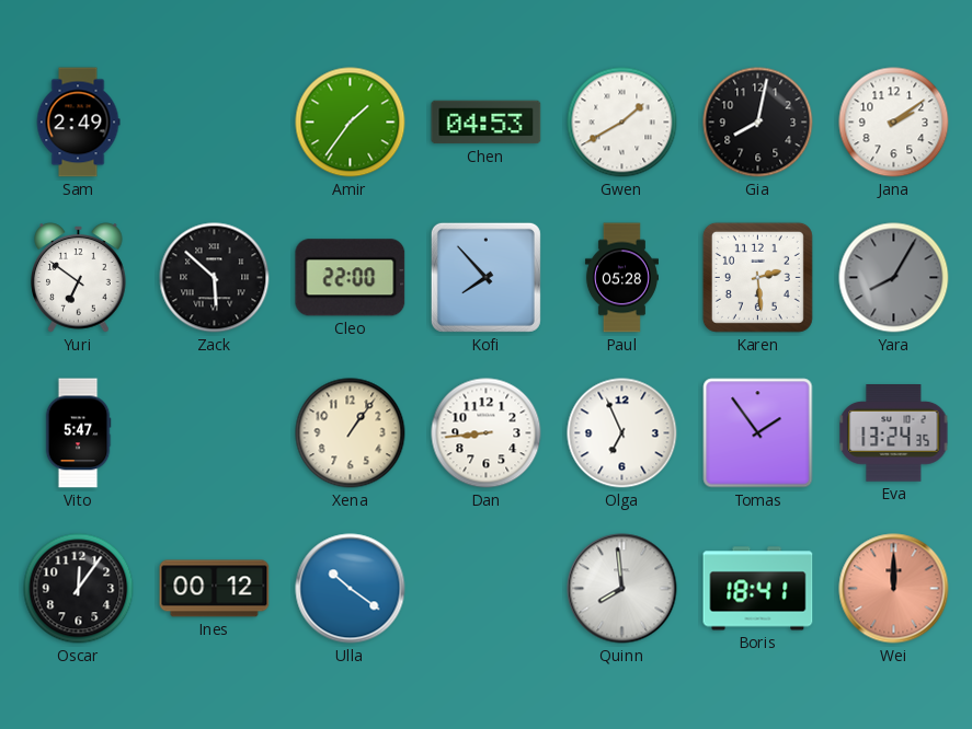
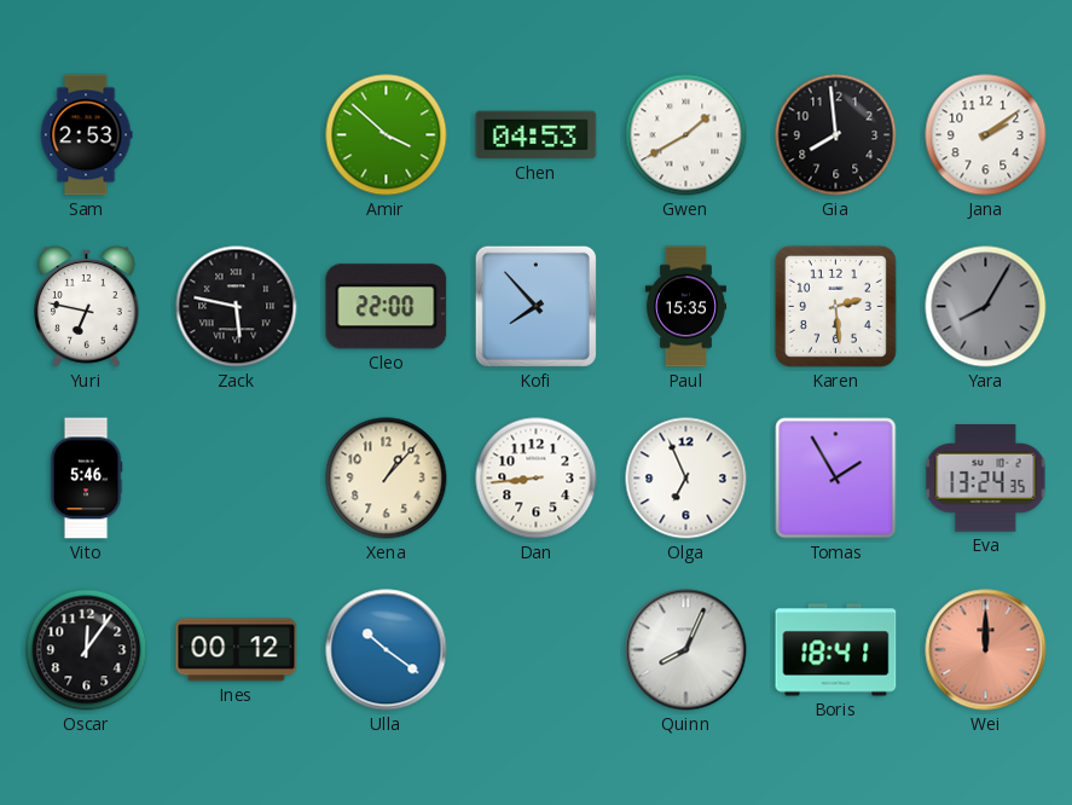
Sam: 2:49 -> 2:53 (86, 135)
Amir: 1:36 -> 3:52 (387, 135)
Gia: 8:02 -> 7:59 (836, 135)
Yuri: 6:51 -> 6:47 (87, 307)
Zack: 5:52 -> 5:47 (237, 307)
Paul: 05:28 -> 15:35 (685, 307)
Vito: 5:47 -> 5:46 (86, 479)
Xena: 1:06 -> 1:07 (387, 479)
Tomas: 1:54 -> 1:55 (836, 479)
Quinn: 7:59 -> 8:04 (686, 650)
